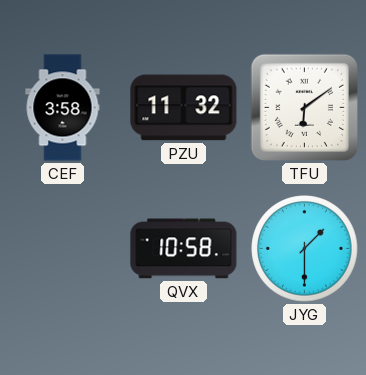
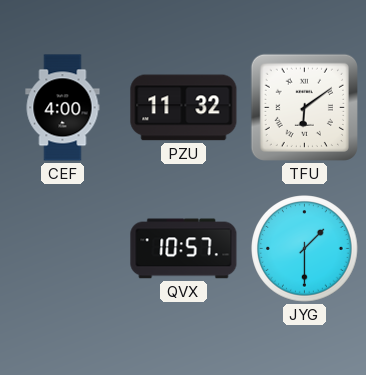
CEF: 3:58 -> 4:00 (63, 108)
QVX: 10:58 -> 10:57 (184, 249)
